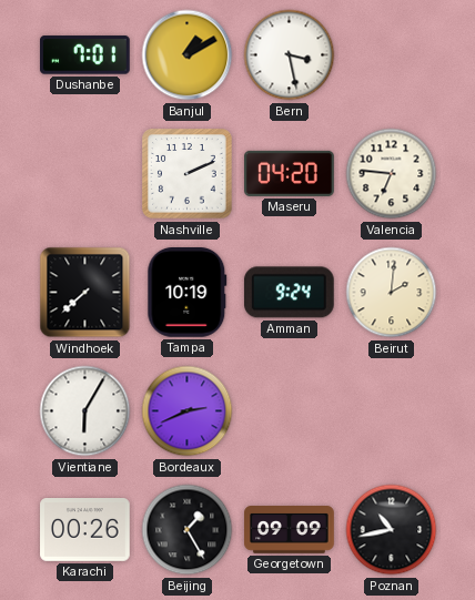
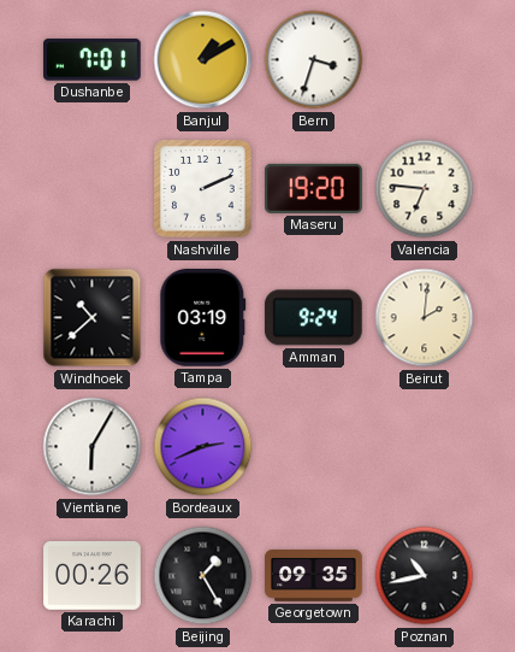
Bern: 3:28 -> 3:33 (314, 60)
Maseru: 04:20 -> 19:20 (314, 188)
Windhoek: 7:38 -> 10:38 (93, 318)
Tampa: 10:19 -> 03:19 (203, 318)
Georgetown: 09:09 -> 09:35 (314, 576)
